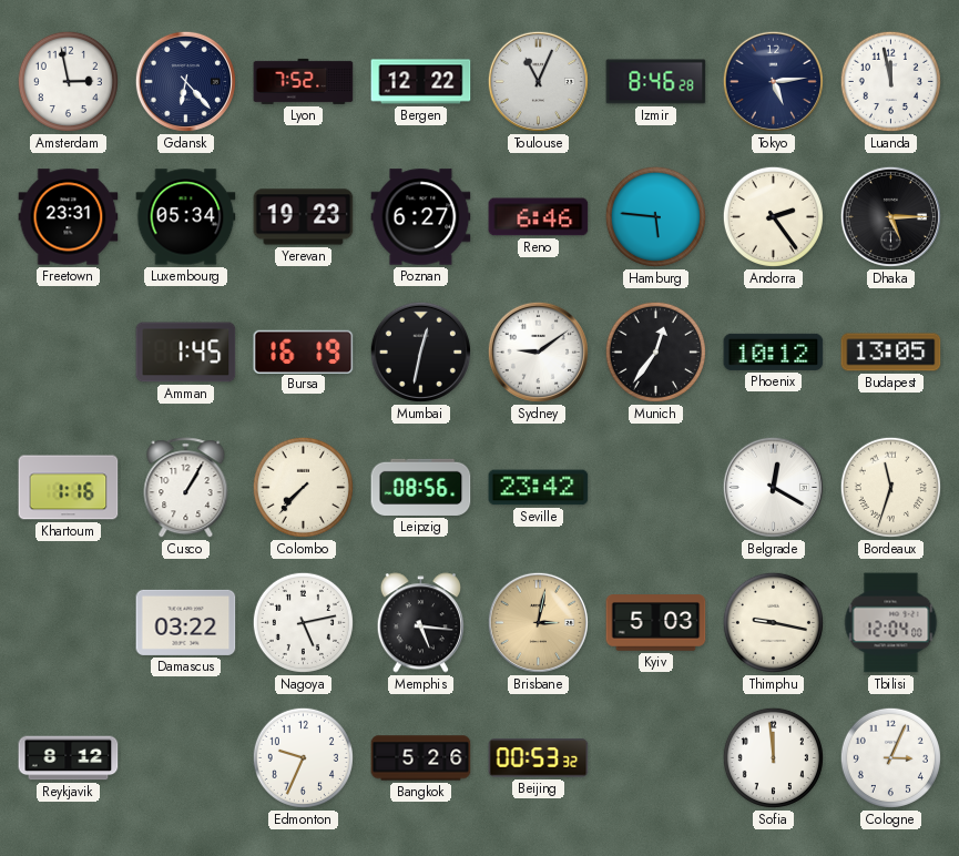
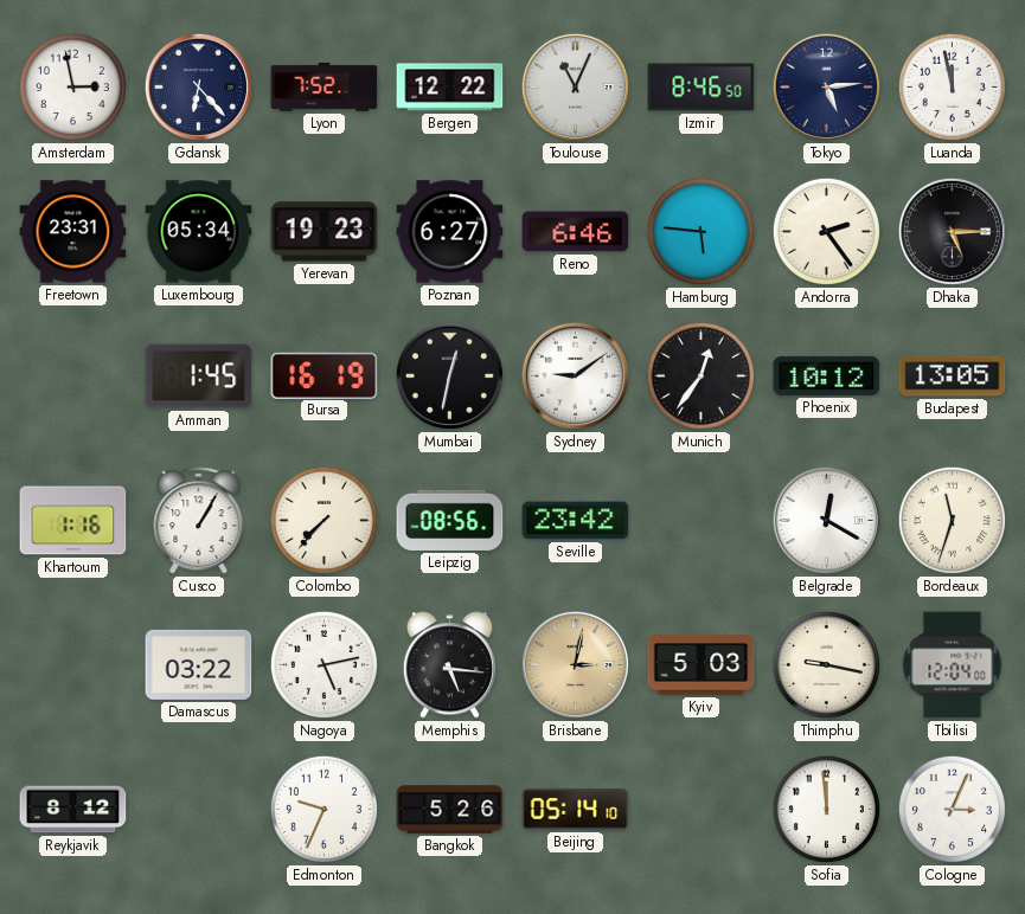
Izmir: 8:46:28 -> 8:46:50 (702, 88)
Beijing: 00:53 -> 05:14 (576, 810)
